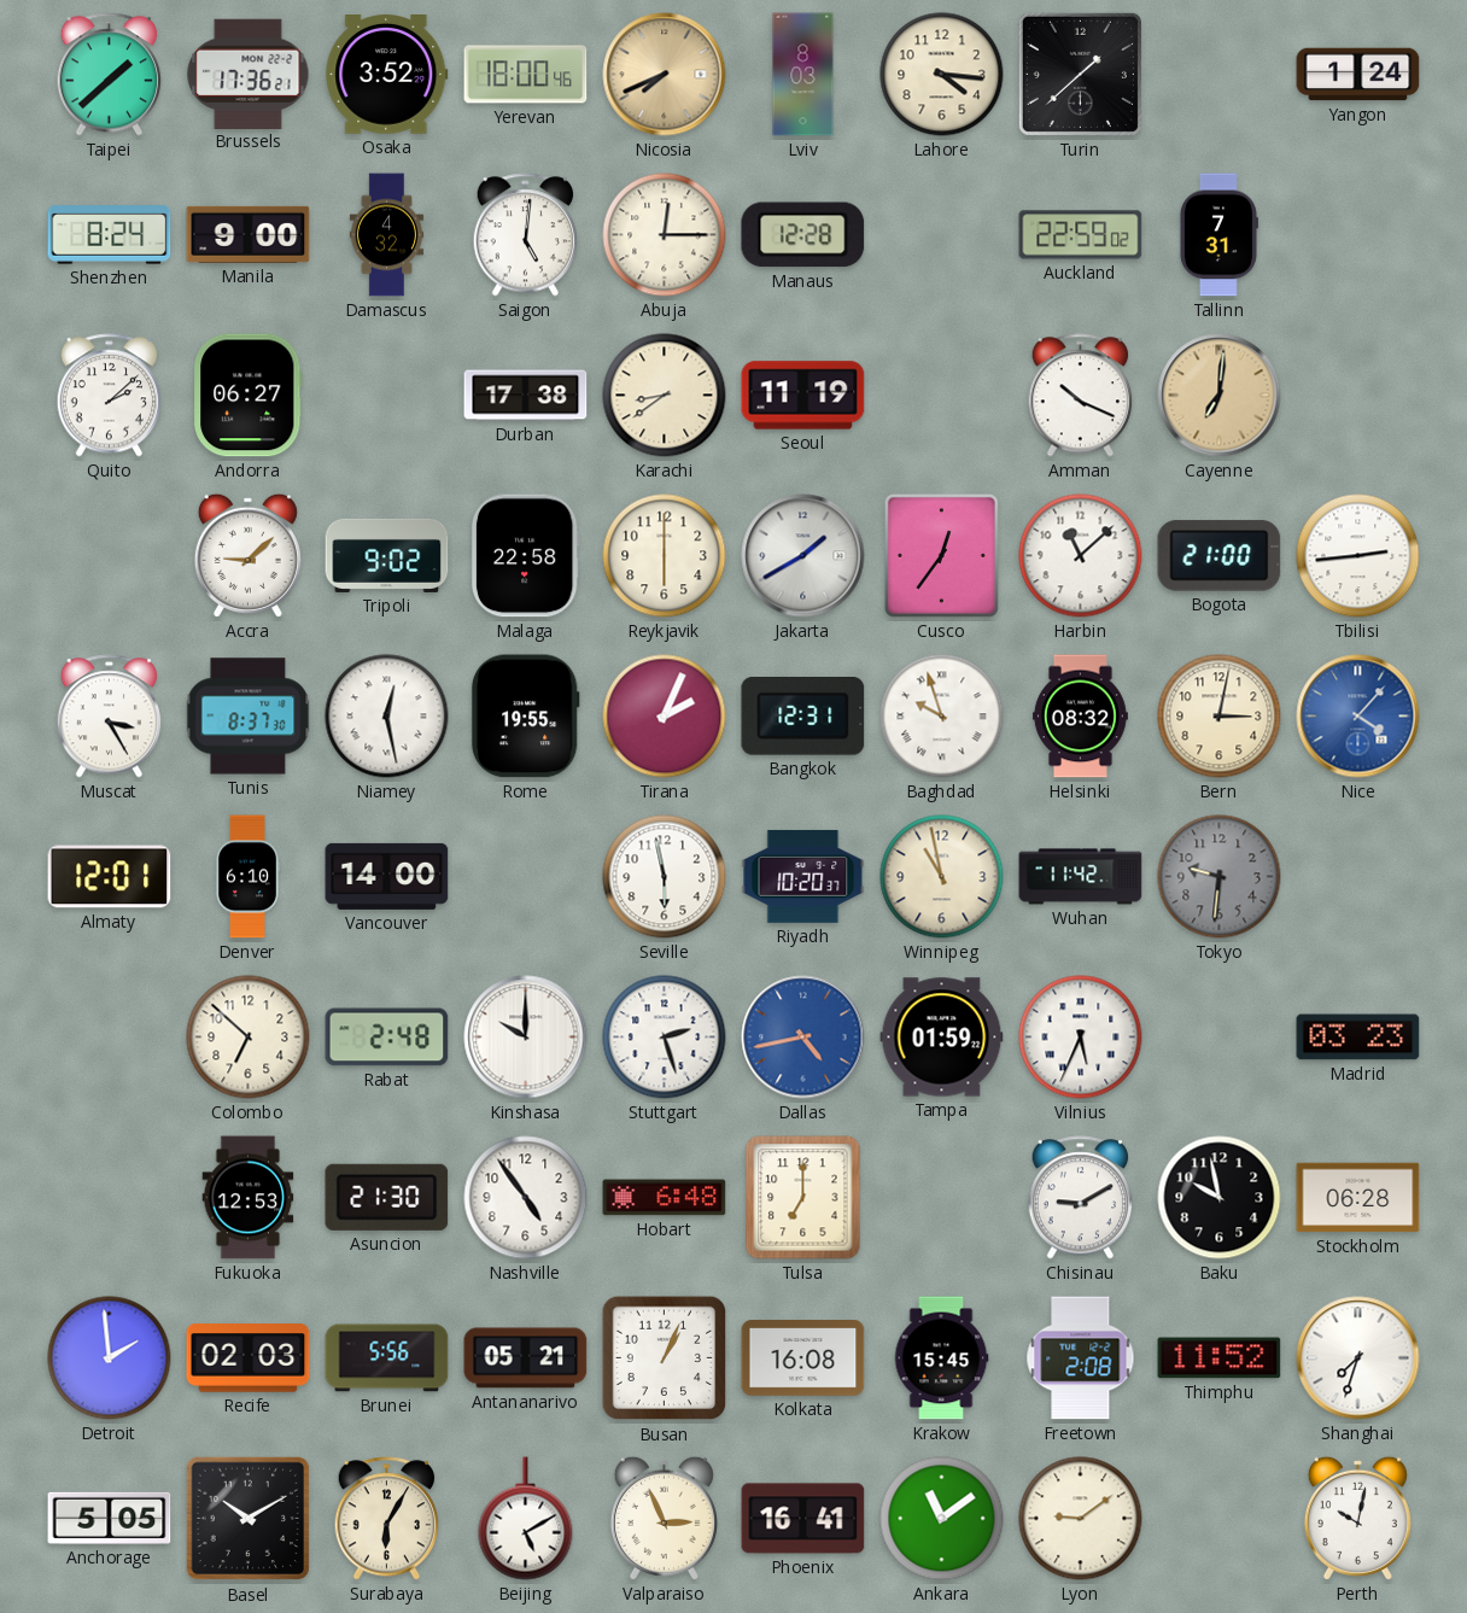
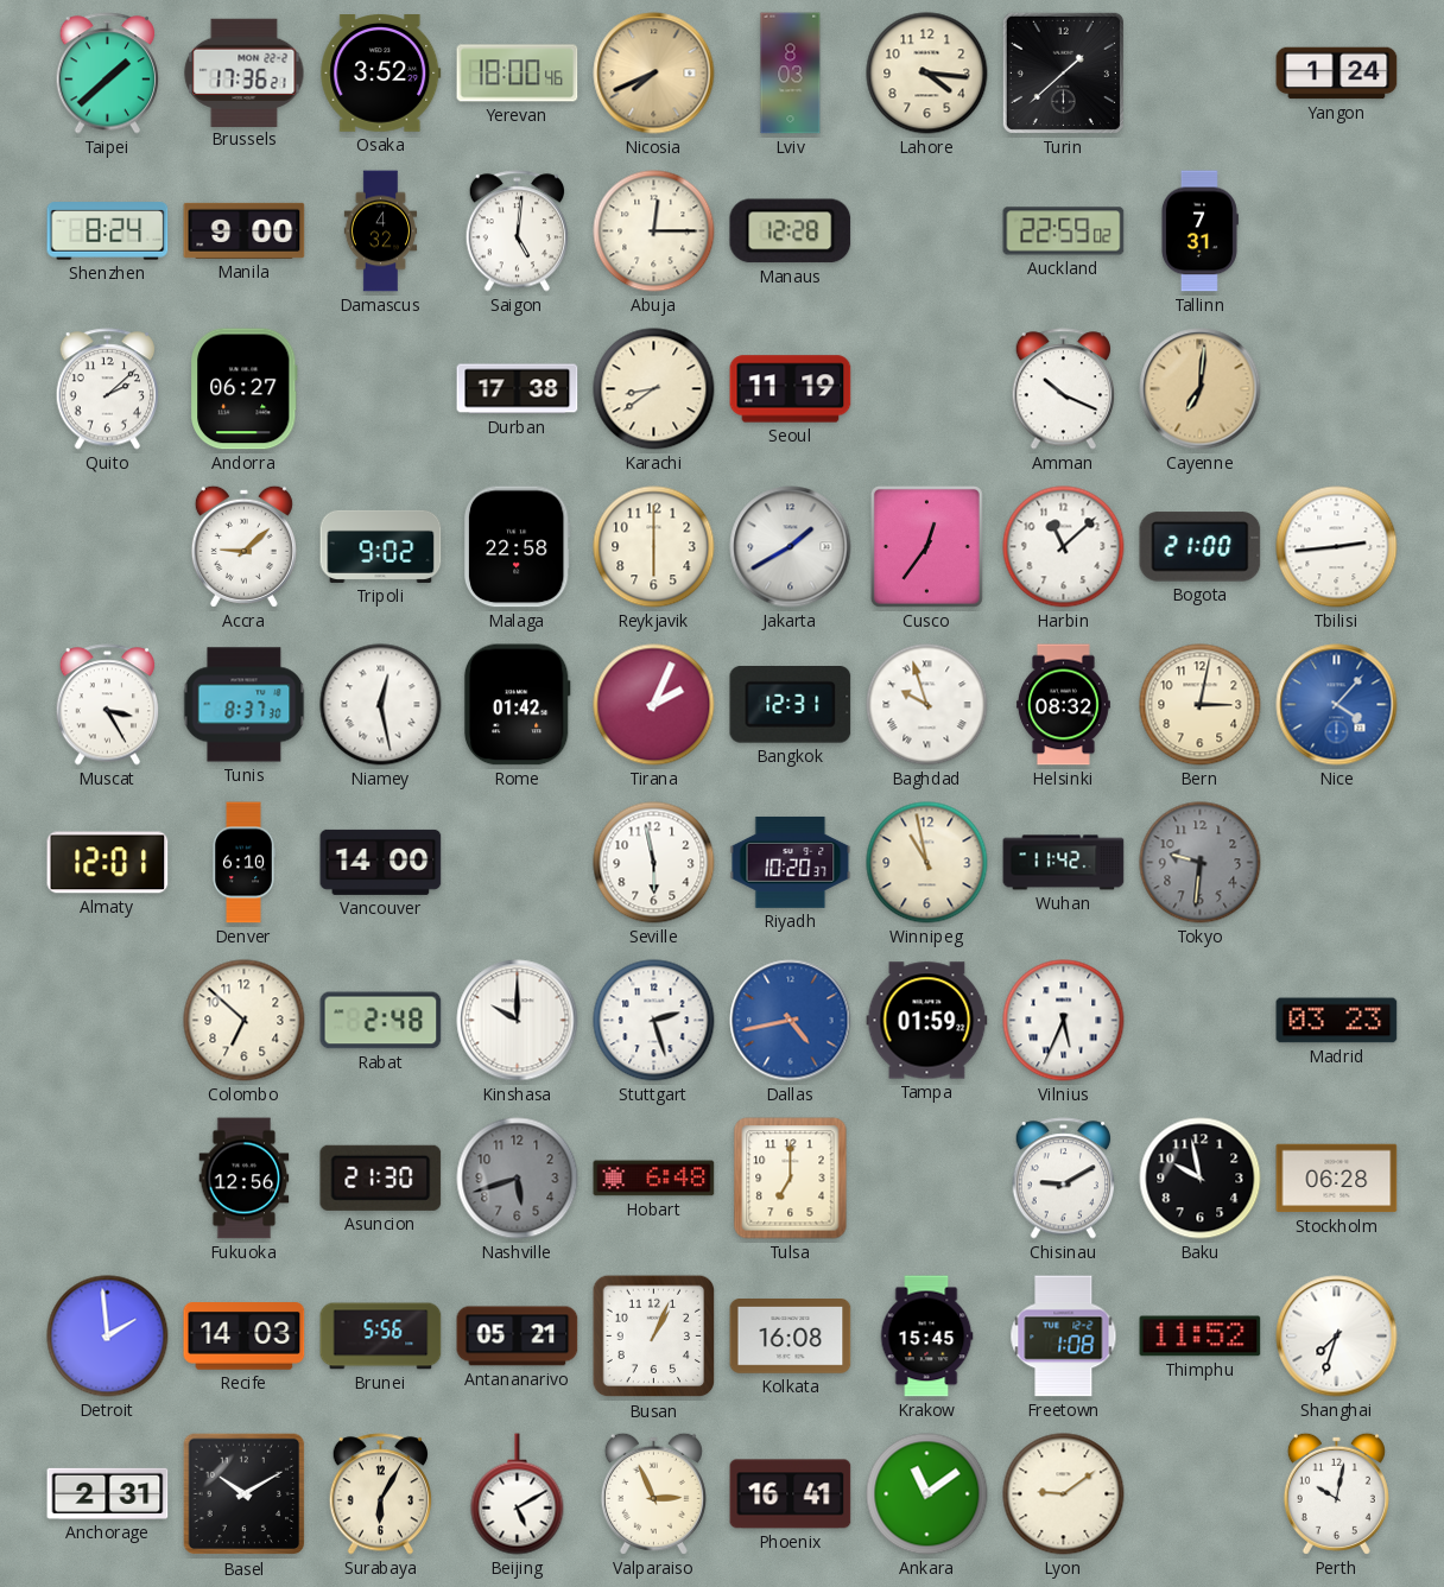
Rome: 19:55 -> 01:42 (517, 705)
Fukuoka: 12:53 -> 12:56 (245, 1179)
Nashville: 4:54 -> 5:42 (518, 1179)
Nashville dial: white -> grey (518, 1179)
Recife: 02:03 -> 14:03 (245, 1337)
Freetown: 2:08 -> 1:08 (1064, 1337)
Anchorage: 5:05 -> 2:31 (108, 1493)
